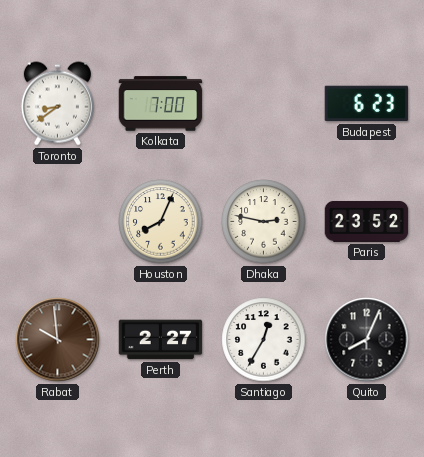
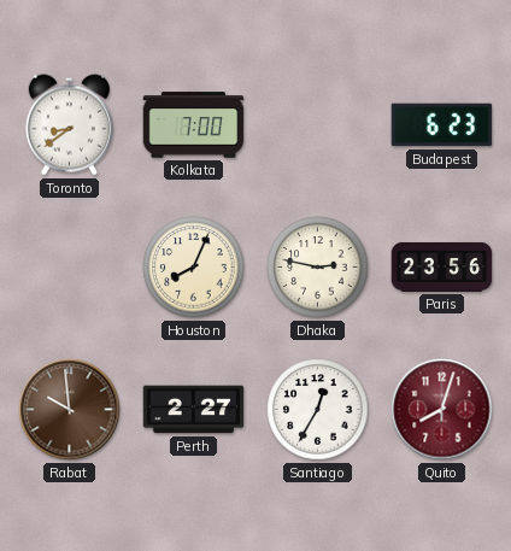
Paris: 23:52 -> 23:56 (442, 266)
Quito: 8:04 -> 8:03 (442, 410)
Quito dial: black -> burgundy (442, 410)
